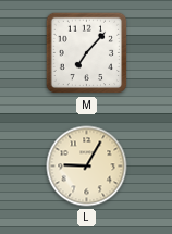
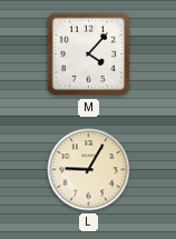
M: 7:07 -> 4:07 (89, 54)
